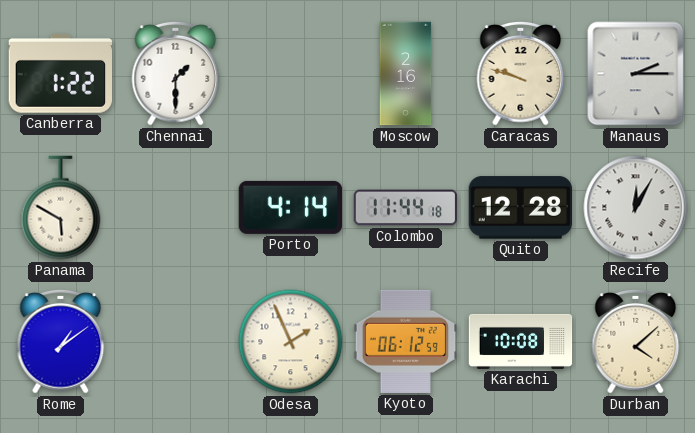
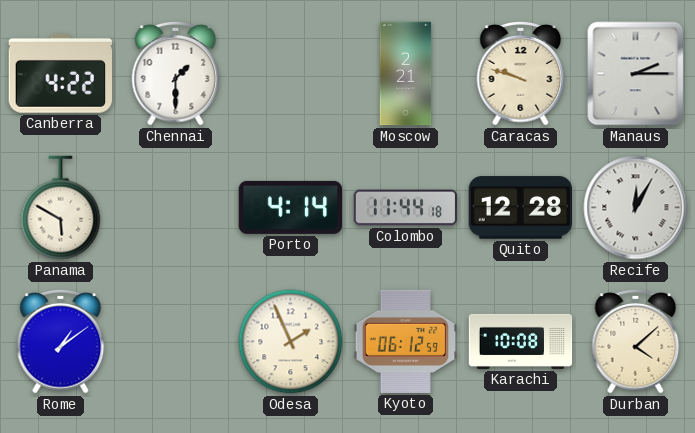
Canberra: 1:22 -> 4:22 (60, 73)
Moscow: 2:16 -> 2:21 (406, 74)
